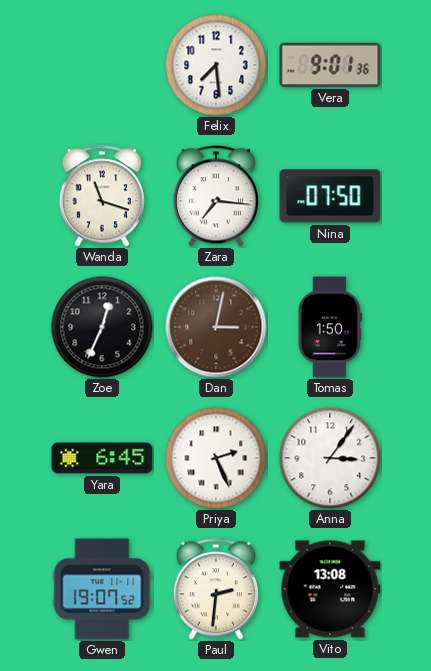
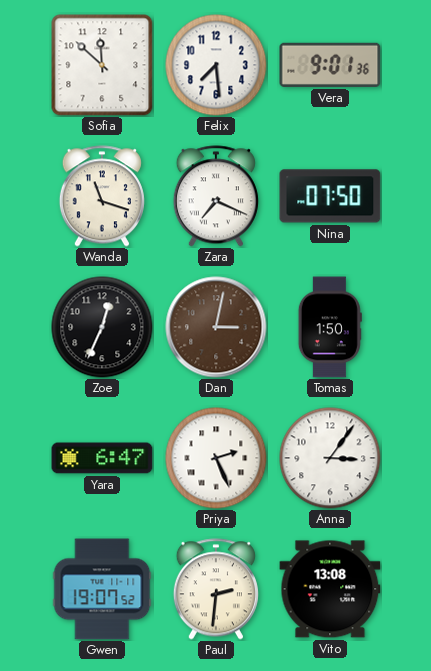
Sofia: none -> 11:52 (102, 65)
Zara: 7:16 -> 7:19 (216, 196)
Yara: 6:45 -> 6:47 (102, 458)
